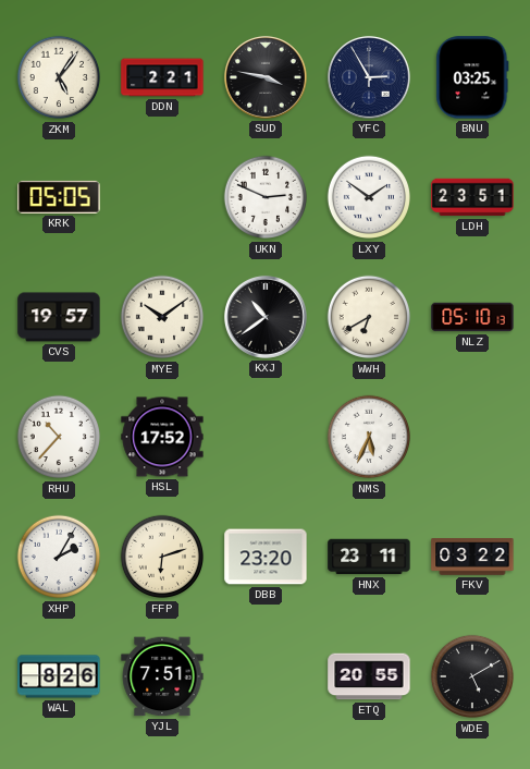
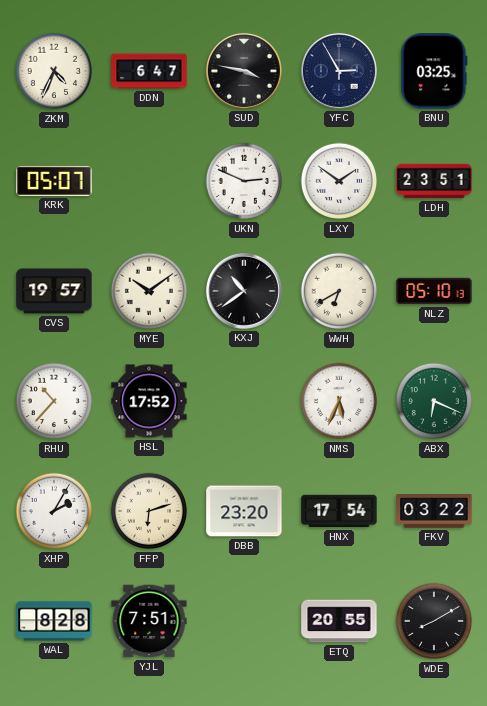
ZKM: 5:06 -> 4:34 (54, 71)
DDN: 2:21 -> 6:47 (149, 71)
KRK: 05:05 -> 05:07 (54, 181)
ABX: none -> 6:19 (434, 401)
HNX: 23:11 -> 17:54 (339, 511)
WAL: 8:26 -> 8:28 (54, 621)
WDE: 5:10 -> 8:10 (434, 621)
